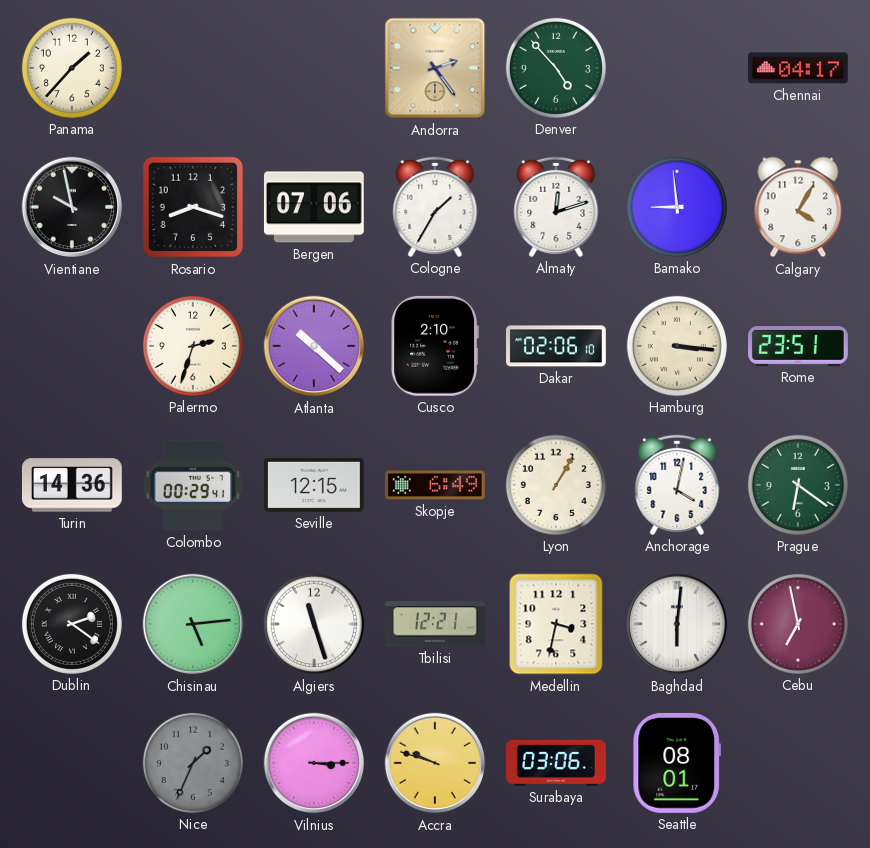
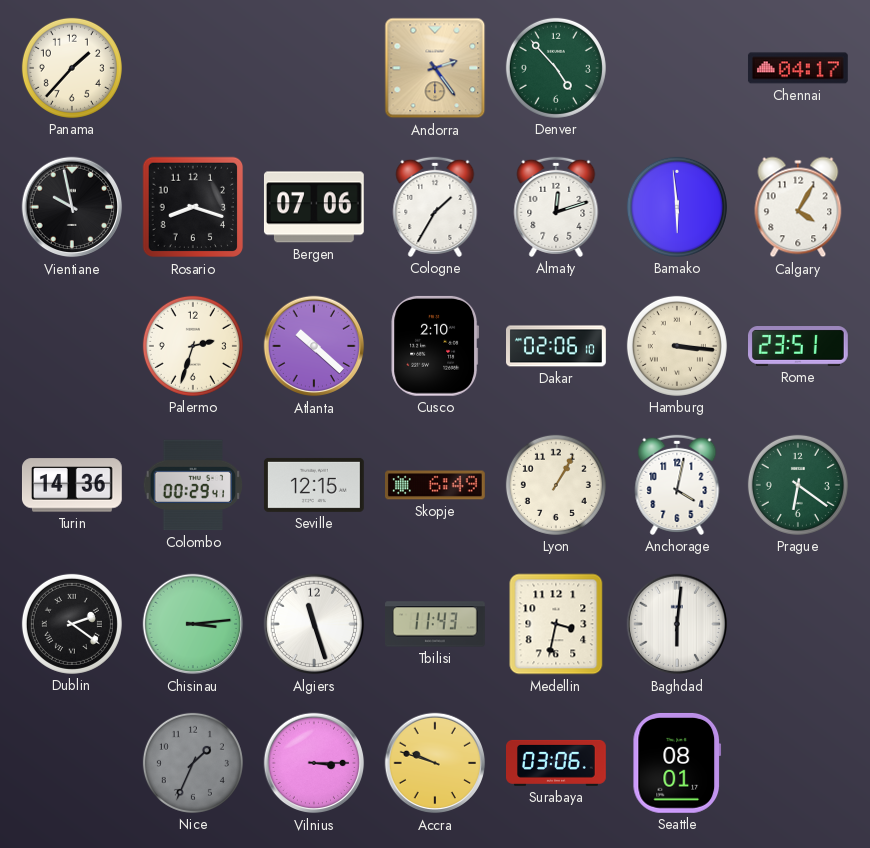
Bamako: 8:59 -> 5:59 (677, 207)
Chisinau: 5:14 -> 3:14 (193, 624)
Tbilisi: 12:21 -> 11:43 (436, 624)
Cebu: 6:58 -> none (798, 624)
